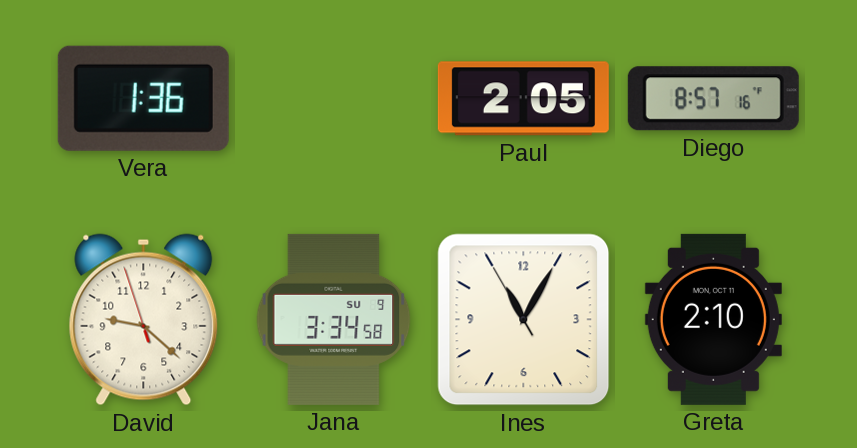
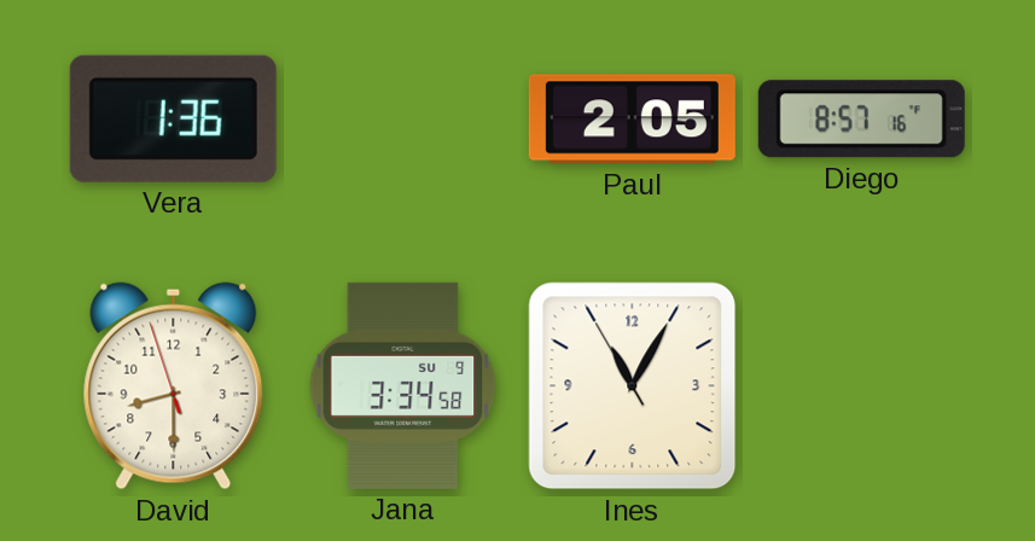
David: 9:21 -> 8:29 (174, 386)
Greta: 2:10 -> none (713, 319)
